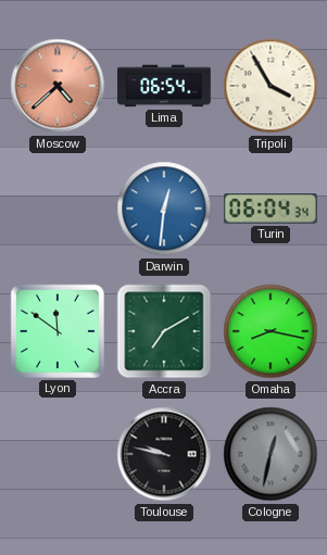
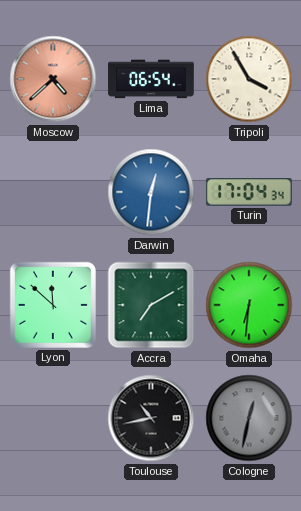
Turin: 06:04 -> 17:04 (249, 192)
Lyon: 11:51 -> 11:52 (53, 305)
Omaha: 8:17 -> 6:31 (249, 305)
Toulouse: 9:47 -> 10:43 (151, 418)
